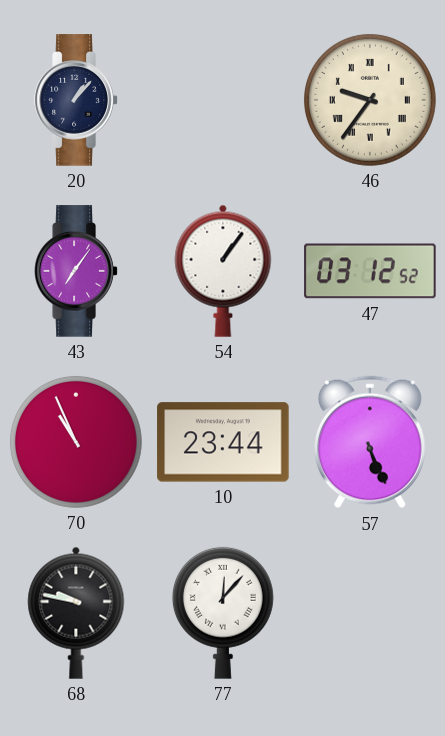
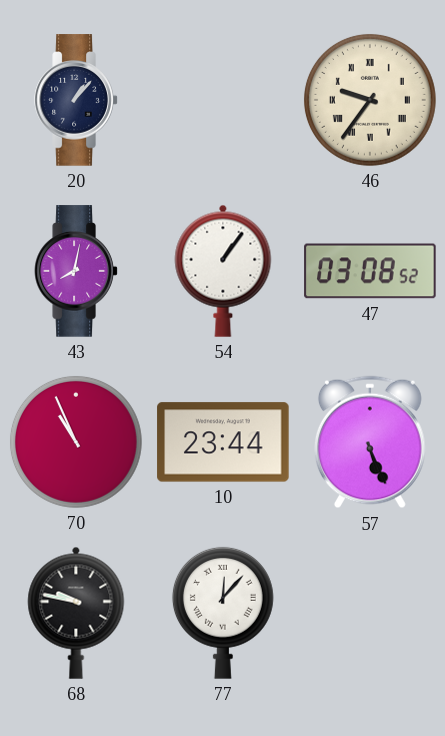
43: 7:06 -> 8:02 (76, 271)
47: 03:12 -> 03:08 (370, 271)
